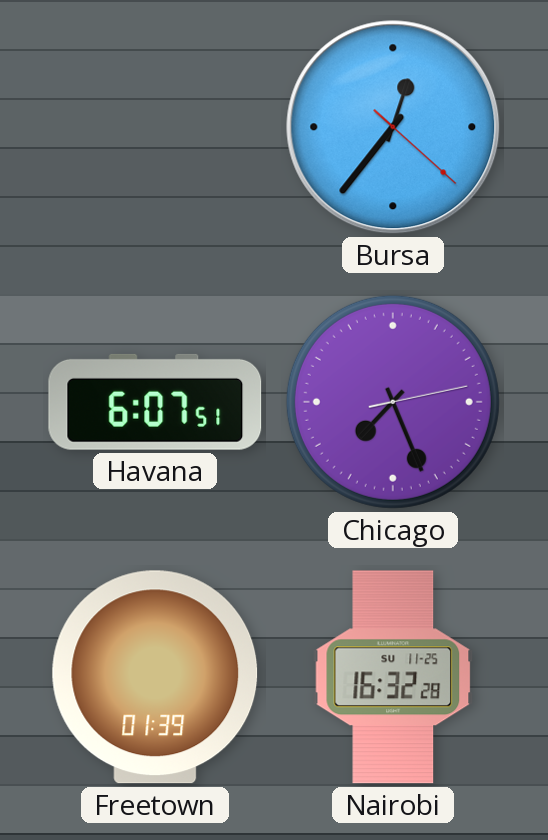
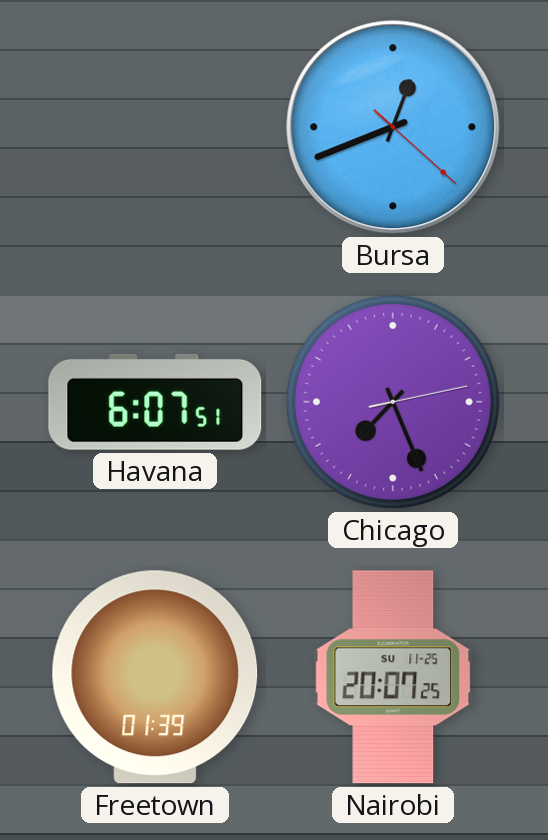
Bursa: 12:36 -> 12:41 (393, 127)
Nairobi: 16:32 -> 20:07 (393, 677)
